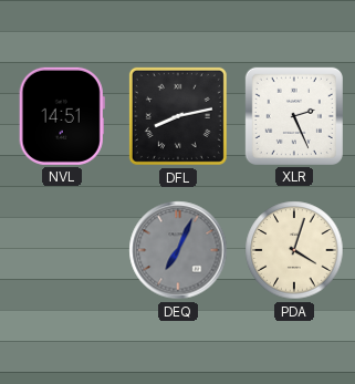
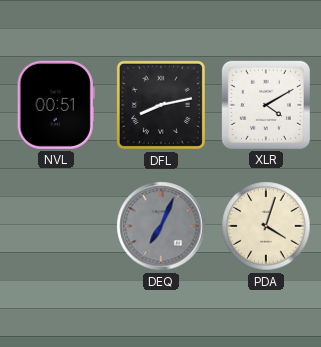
NVL: 14:51 -> 00:51 (56, 105)
XLR: 2:26 -> 4:10 (266, 105)
